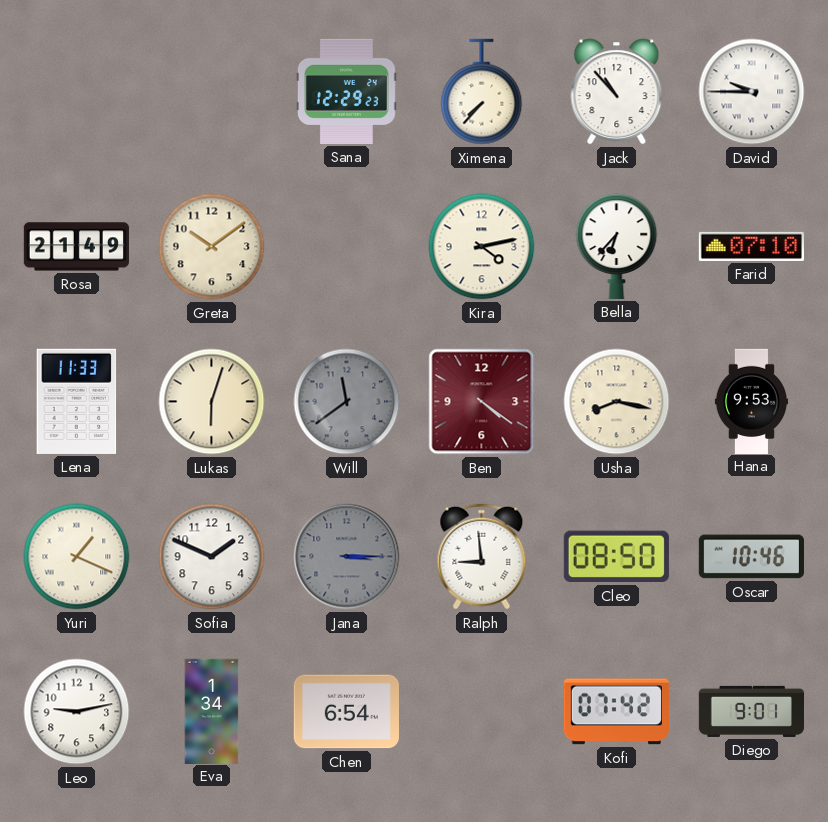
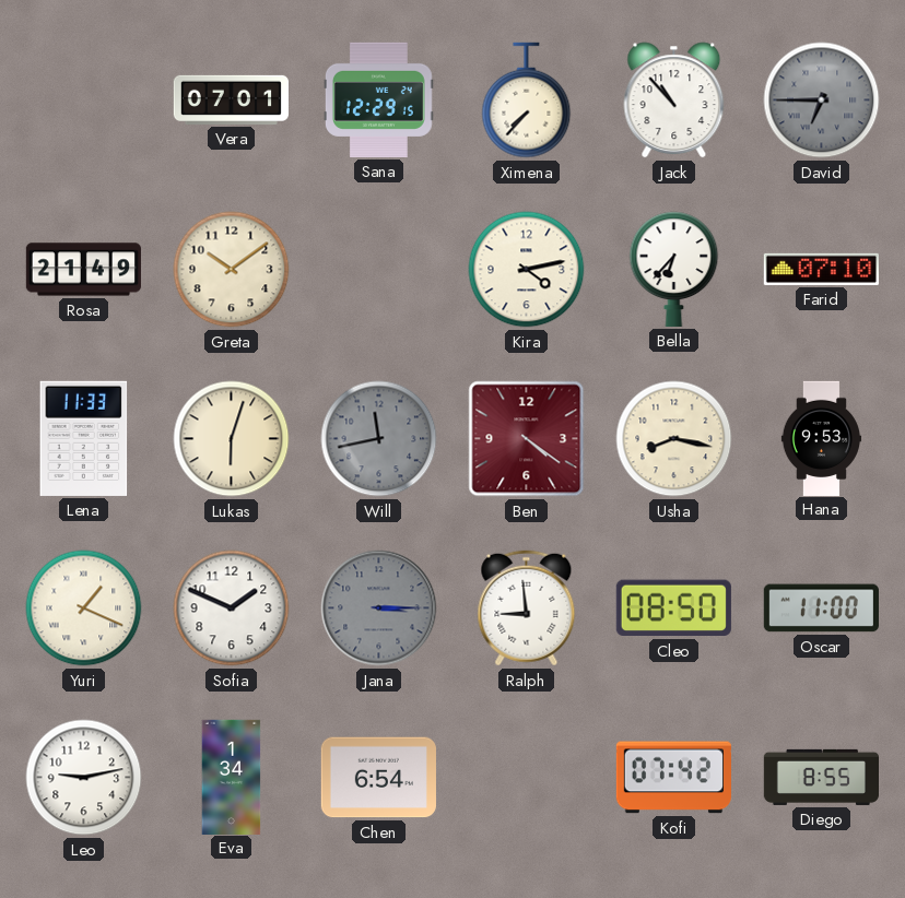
Vera: none -> 07:01 (231, 99)
Sana: 12:29:23 -> 12:29:15 (378, 99)
David: 9:45 -> 6:45 (822, 101)
David dial: white -> grey (822, 101)
Will: 11:39 -> 11:43 (379, 439)
Oscar: 10:46 -> 11:00 (821, 608)
Diego: 9:01 -> 8:55 (821, 777)
